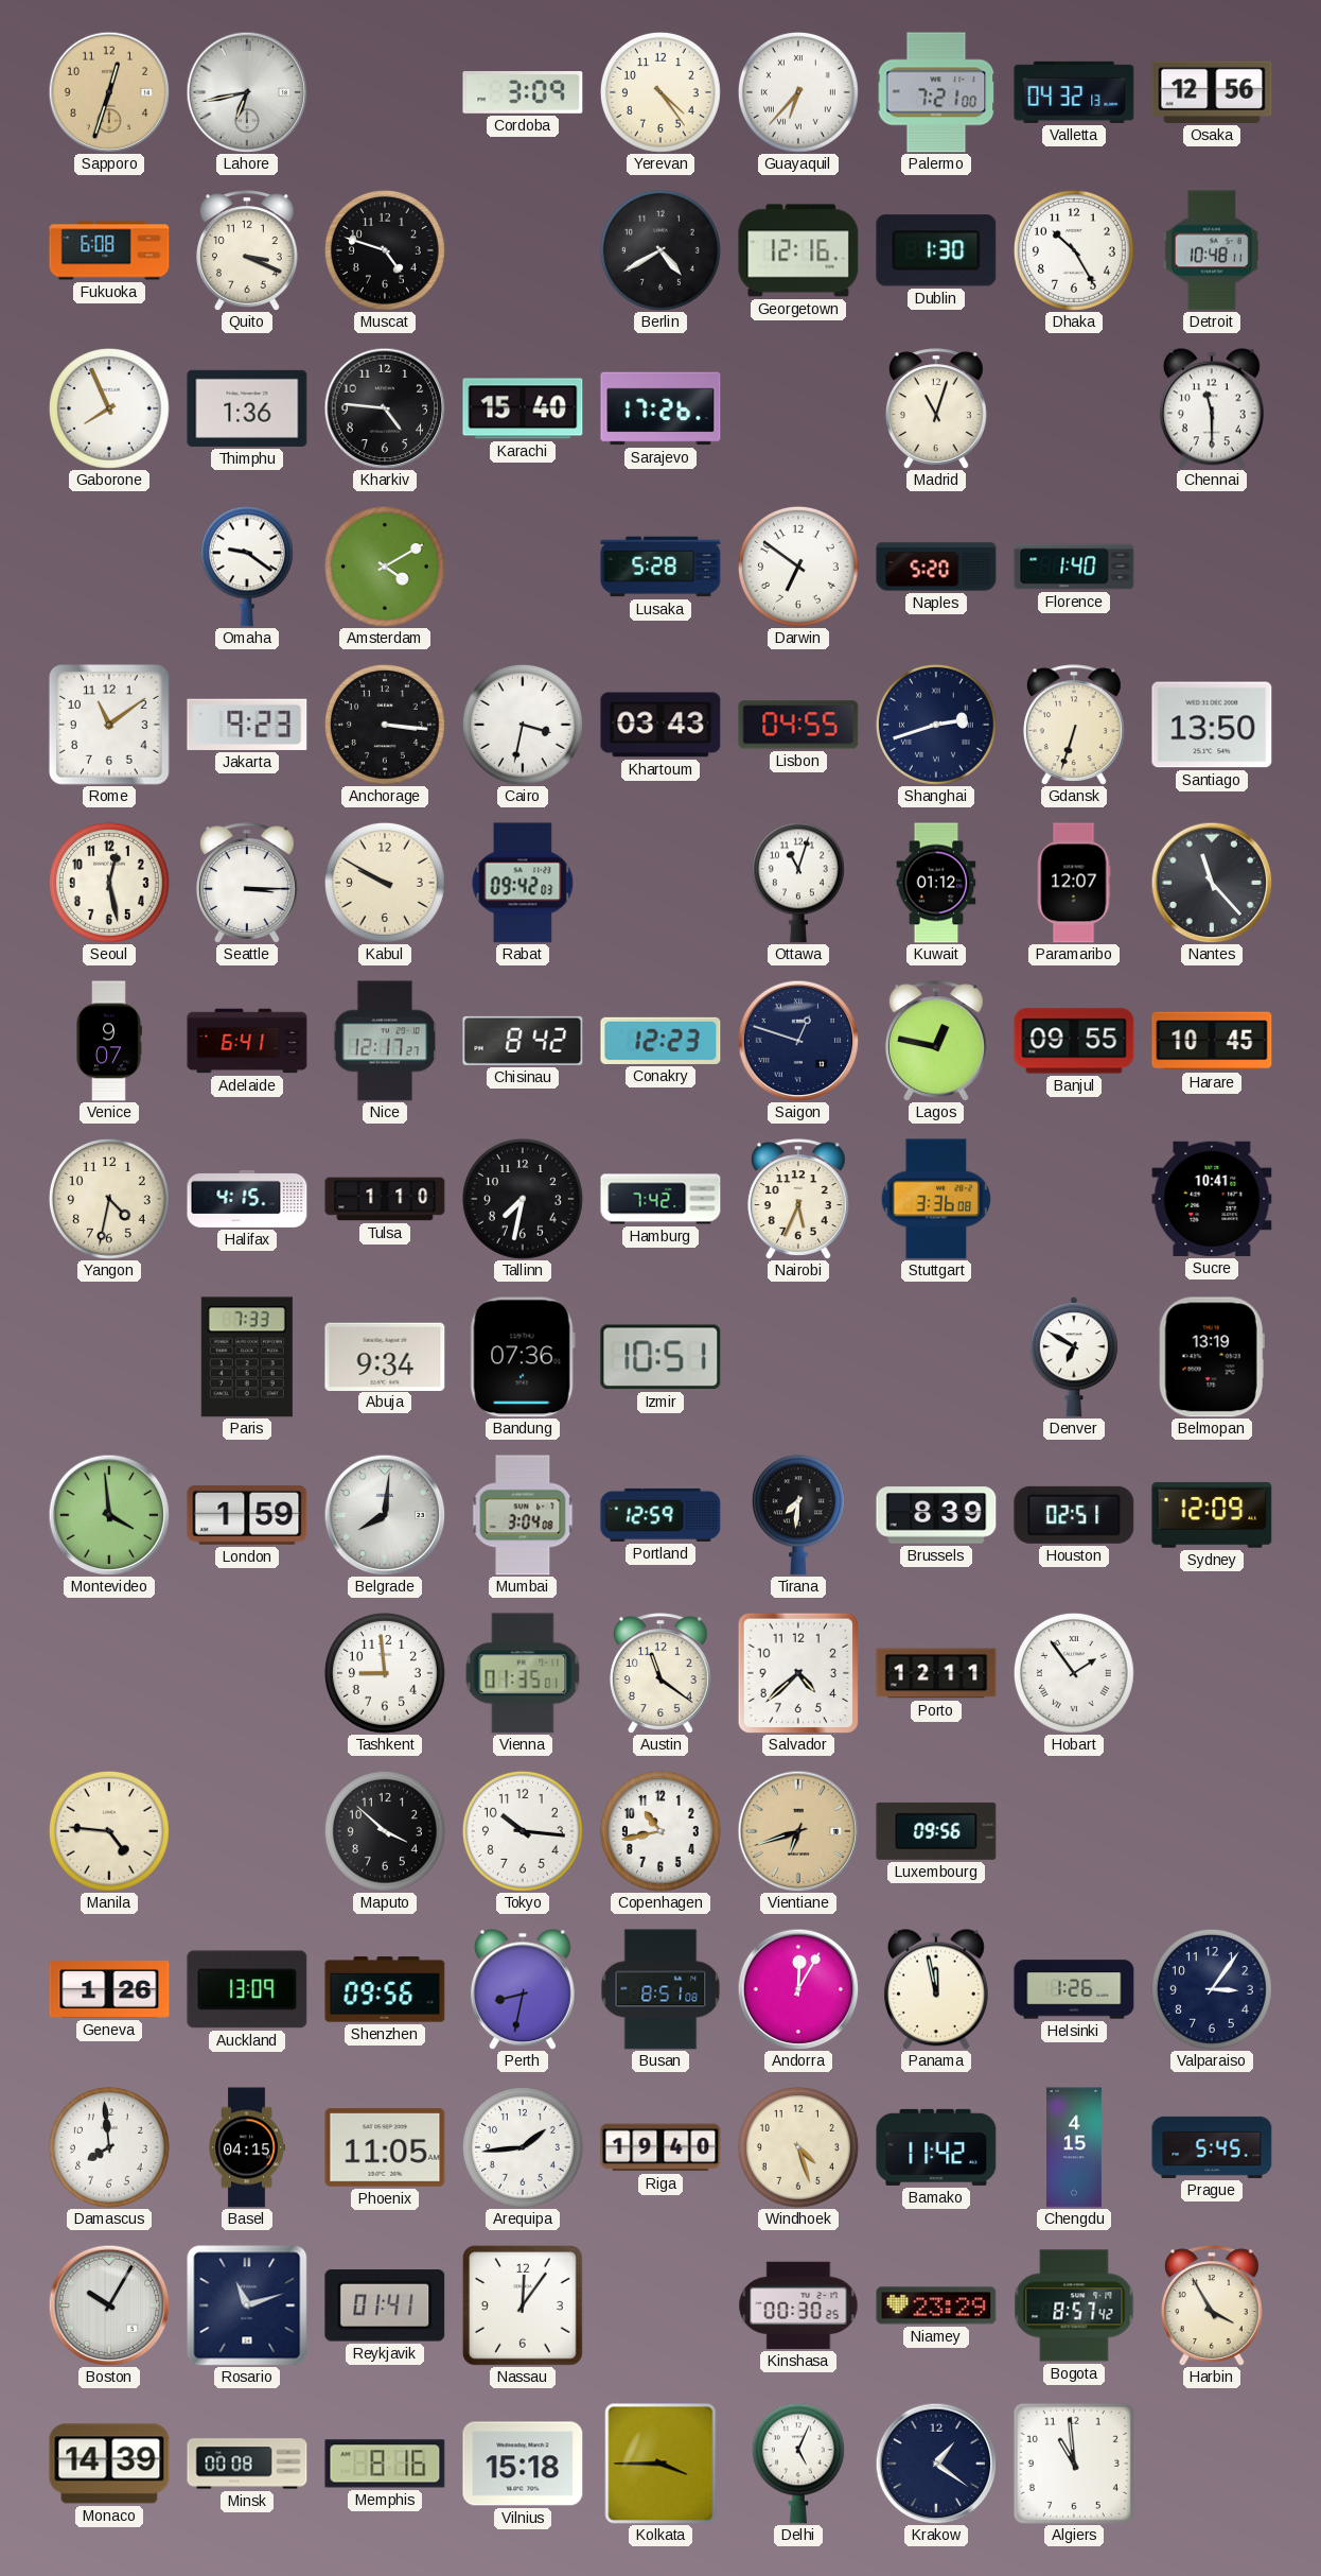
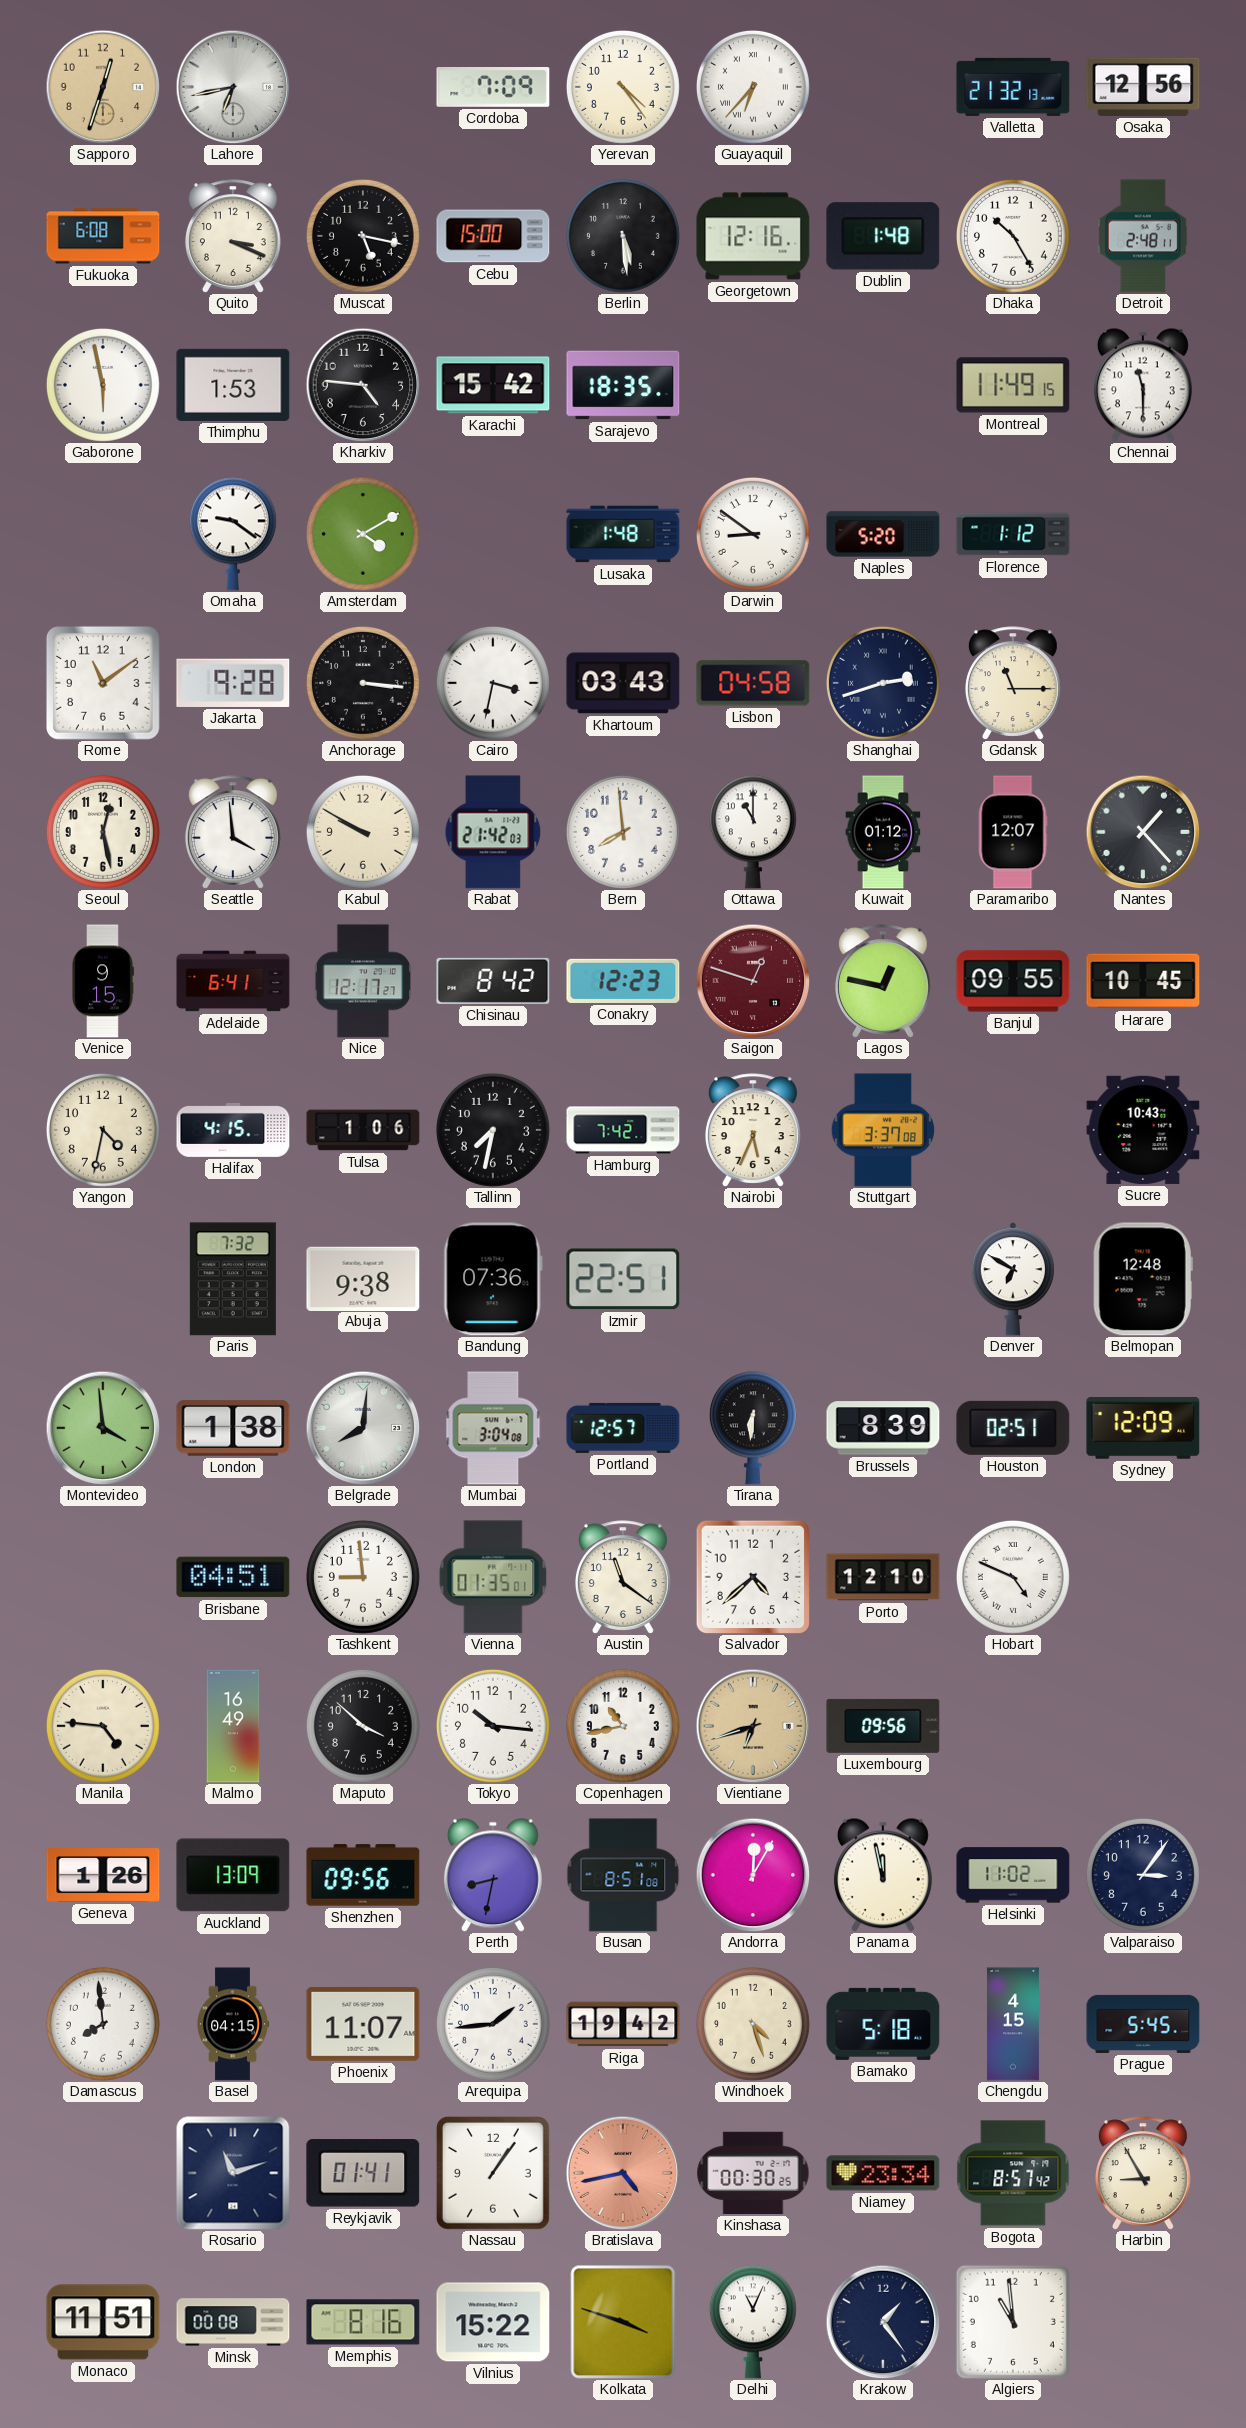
Cordoba: 3:09 -> 7:09 (493, 88)
Palermo: 7:21 -> none (936, 92)
Valletta: 04:32 -> 21:32 (1013, 87)
Muscat: 4:48 -> 5:17 (363, 236)
Cebu: none -> 15:00 (493, 236)
Berlin: 4:40 -> 5:29 (623, 236)
Dublin: 1:30 -> 1:48 (883, 236)
Detroit: 10:48 -> 2:48 (1143, 236)
Gaborone: 7:56 -> 5:58 (103, 385)
Thimphu: 1:36 -> 1:53 (233, 385)
Karachi: 15:40 -> 15:42 (493, 385)
Sarajevo: 17:26 -> 18:35 (623, 385)
Madrid: 11:03 -> none (936, 408)
Montreal: none -> 11:49 (1013, 385)
Lusaka: 5:28 -> 1:48 (623, 534)
Darwin: 6:51 -> 8:51 (753, 534)
Florence: 1:40 -> 1:12 (1013, 534)
Jakarta: 9:23 -> 9:28 (233, 683)
Lisbon: 04:55 -> 04:58 (753, 683)
Gdansk: 6:33 -> 11:15 (1013, 683)
Santiago: 13:50 -> none (1212, 725)
Seattle: 3:15 -> 3:59 (233, 832)
Rabat: 09:42 -> 21:42 (493, 832)
Bern: none -> 7:59 (623, 832)
Ottawa: 11:03 -> 11:00 (753, 832)
Nantes: 11:23 -> 1:23 (1143, 832)
Venice: 9:07 -> 9:15 (103, 981)
Saigon dial: navy -> burgundy (753, 981)
Tulsa: 1:10 -> 1:06 (363, 1130)
Stuttgart: 3:36 -> 3:37 (882, 1130)
Sucre: 10:41 -> 10:43 (1143, 1130)
Paris: 7:33 -> 7:32 (233, 1279)
Abuja: 9:34 -> 9:38 (363, 1278)
Izmir: 10:51 -> 22:51 (623, 1279)
Belmopan: 13:19 -> 12:48 (1143, 1279)
London: 1:59 -> 1:38 (233, 1428)
Portland: 12:59 -> 12:57 (623, 1428)
Tirana: 7:31 -> 6:31 (753, 1428)
Brisbane: none -> 04:51 (233, 1577)
Porto: 12:11 -> 12:10 (883, 1577)
Hobart: 1:54 -> 4:49 (1013, 1577)
Malmo: none -> 16:49 (233, 1726)
Helsinki: 1:26 -> 11:02 (1013, 1875)
Phoenix: 11:05 -> 11:07 (363, 2024)
Riga: 19:40 -> 19:42 (623, 2024)
Bamako: 11:42 -> 5:18 (883, 2024)
Boston: 10:05 -> none (109, 2305)
Nassau: 12:06 -> 1:06 (493, 2173)
Bratislava: none -> 4:43 (623, 2173)
Niamey: 23:29 -> 23:34 (883, 2173)
Harbin: 3:55 -> 8:55 (1143, 2173)
Monaco: 14:39 -> 11:51 (103, 2322)
Vilnius: 15:18 -> 15:22 (493, 2322)
Kolkata: 3:45 -> 3:48 (623, 2322)
Delhi: 5:04 -> 11:04 (753, 2322)
Krakow: 1:21 -> 1:24 (883, 2322)
